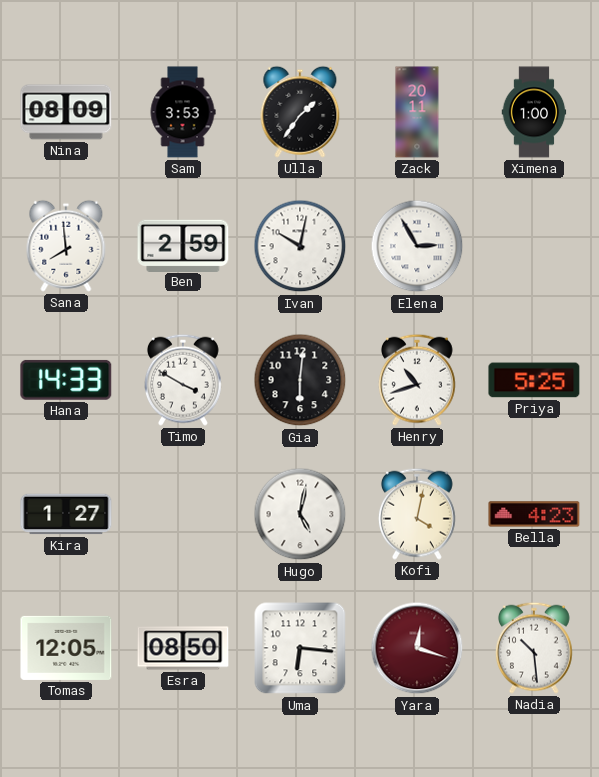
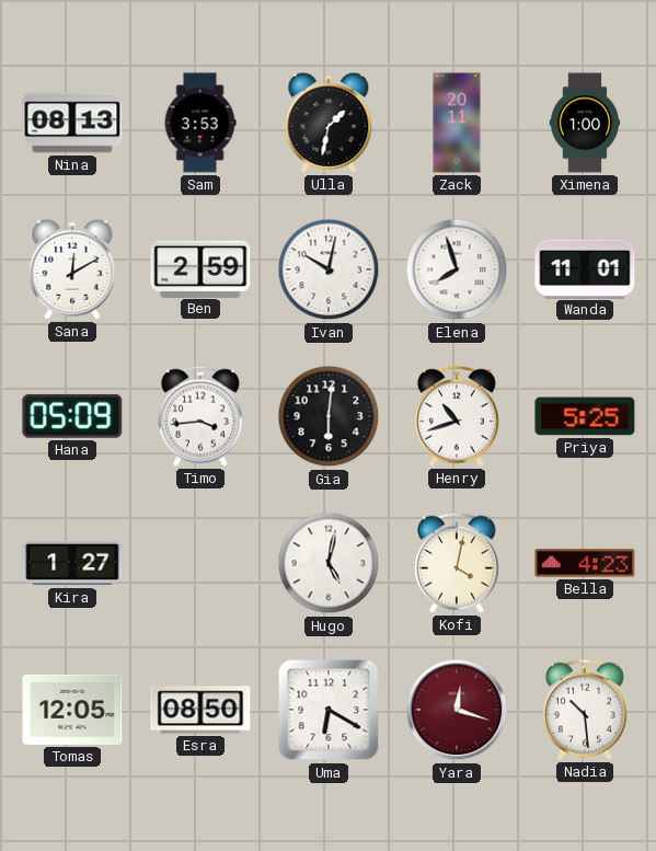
Nina: 08:09 -> 08:13 (72, 123)
Ulla: 1:36 -> 1:32 (329, 123)
Sana: 7:59 -> 12:10 (72, 269)
Elena: 2:55 -> 7:57 (457, 269)
Wanda: none -> 11:01 (585, 268)
Hana: 14:33 -> 05:09 (72, 416)
Timo: 3:50 -> 3:44 (200, 416)
Uma: 6:16 -> 6:20 (329, 710)
